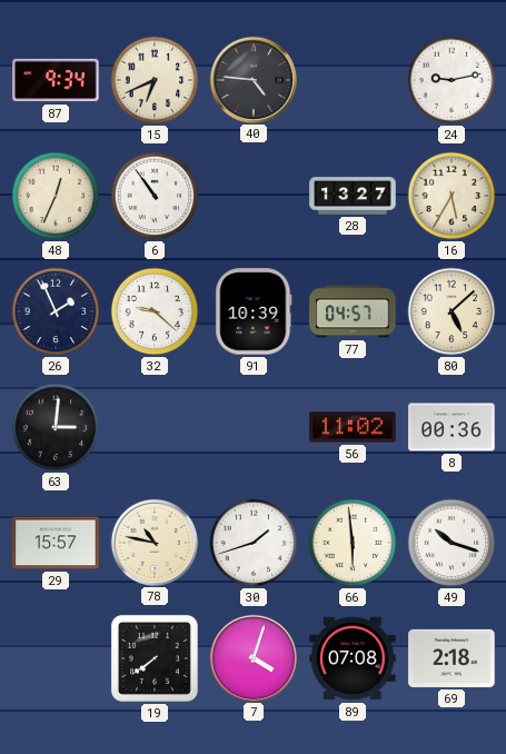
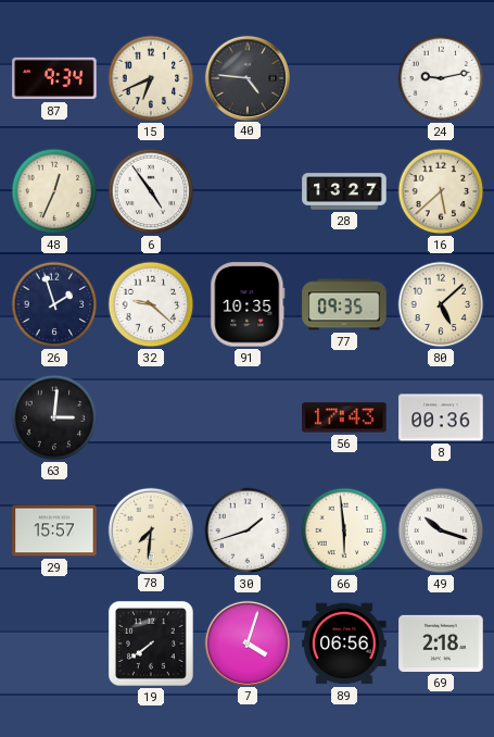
6: 10:54 -> 4:54 (151, 191)
16: 5:35 -> 5:38 (441, 191)
26: 1:56 -> 1:57 (54, 304)
91: 10:39 -> 10:35 (248, 304)
77: 04:57 -> 09:35 (344, 304)
56: 11:02 -> 17:43 (344, 417)
78: 10:47 -> 7:31 (150, 529)
89: 07:08 -> 06:56 (344, 644)
